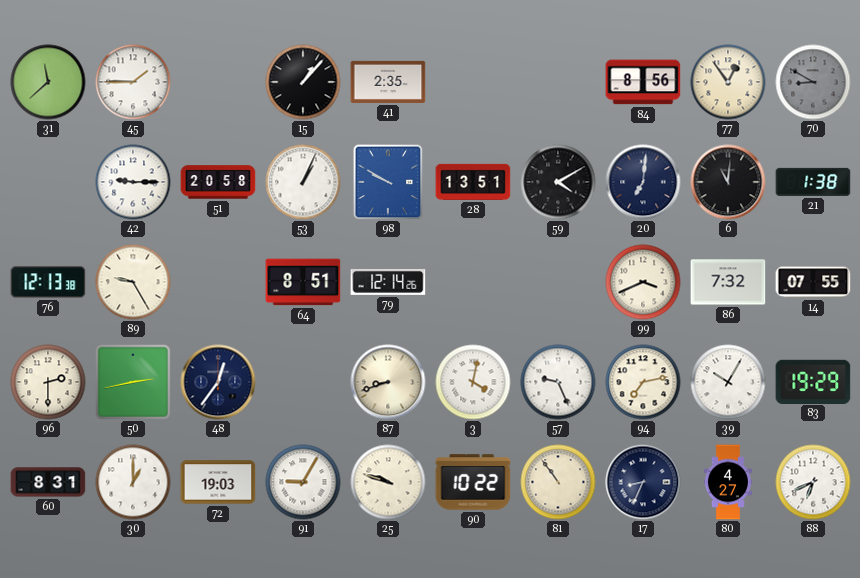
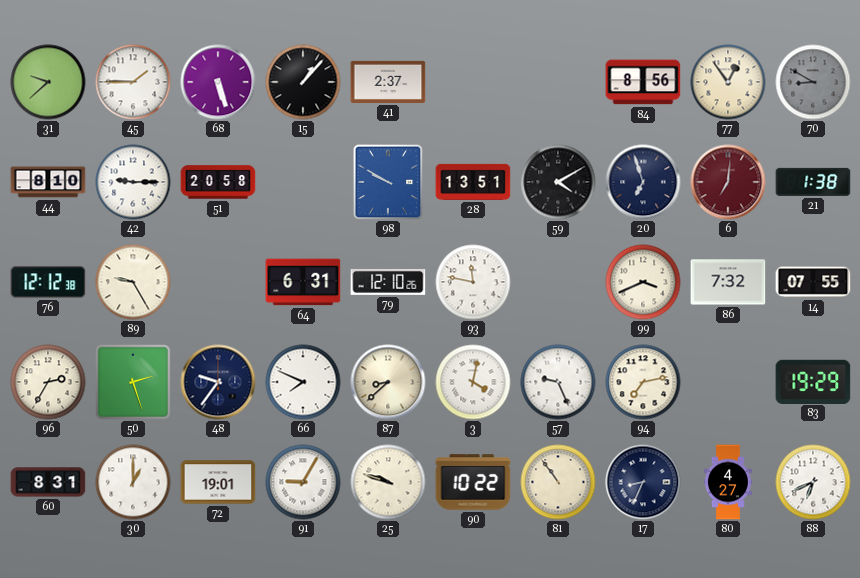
31: 11:38 -> 9:38 (48, 82)
68: none -> 5:27 (218, 82)
41: 2:35 -> 2:37 (388, 82)
44: none -> 8:10 (48, 182)
53: 1:04 -> none (303, 182)
20: 7:01 -> 6:57 (643, 182)
6: 11:01 -> 7:01 (728, 182)
6 dial: black -> burgundy (728, 182)
76: 12:13 -> 12:12 (48, 282)
64: 8:51 -> 6:31 (303, 282)
79: 12:14 -> 12:10 (388, 282)
93: none -> 11:47 (473, 282)
96: 2:30 -> 2:35 (48, 382)
50: 2:43 -> 2:27 (133, 382)
48: 12:36 -> 9:36 (218, 382)
66: none -> 7:49 (303, 382)
87: 8:42 -> 8:38 (388, 382)
39: 10:05 -> none (728, 382)
72: 19:03 -> 19:01 (218, 482)
